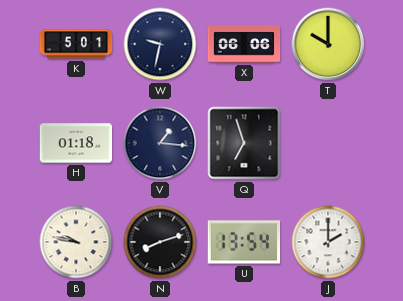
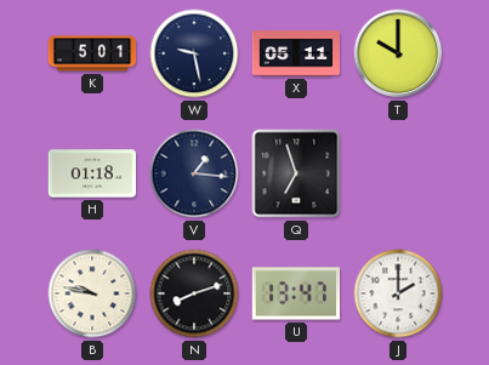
W: 9:32 -> 9:28 (194, 53)
X: 06:06 -> 05:11 (296, 53)
U: 13:54 -> 13:47 (296, 293)
